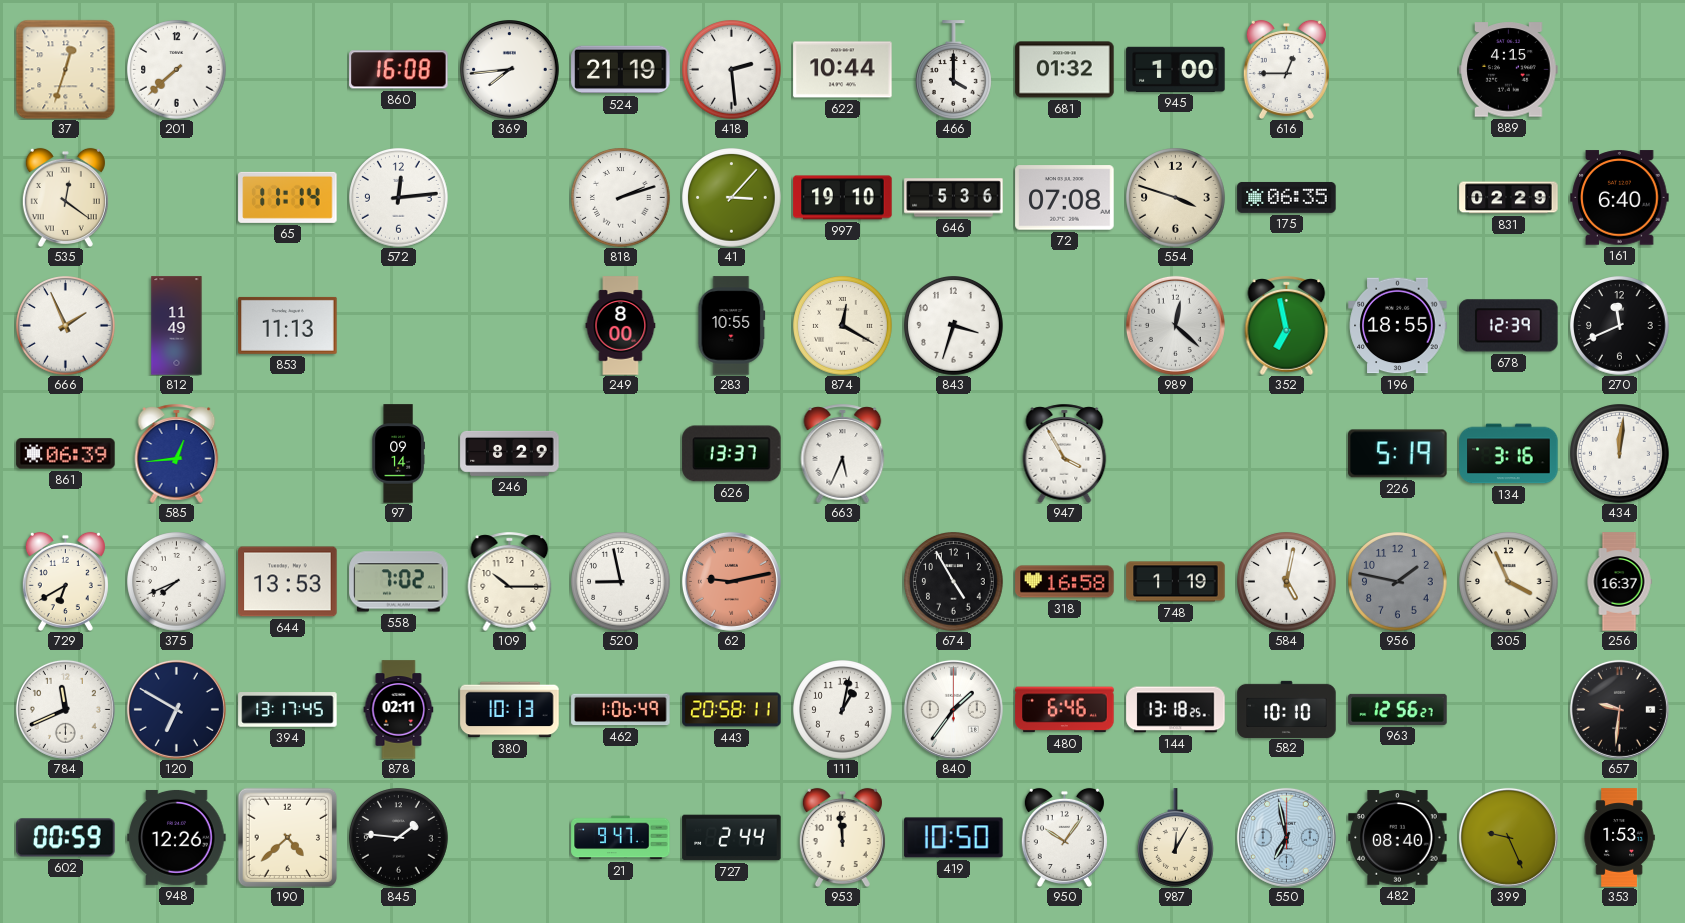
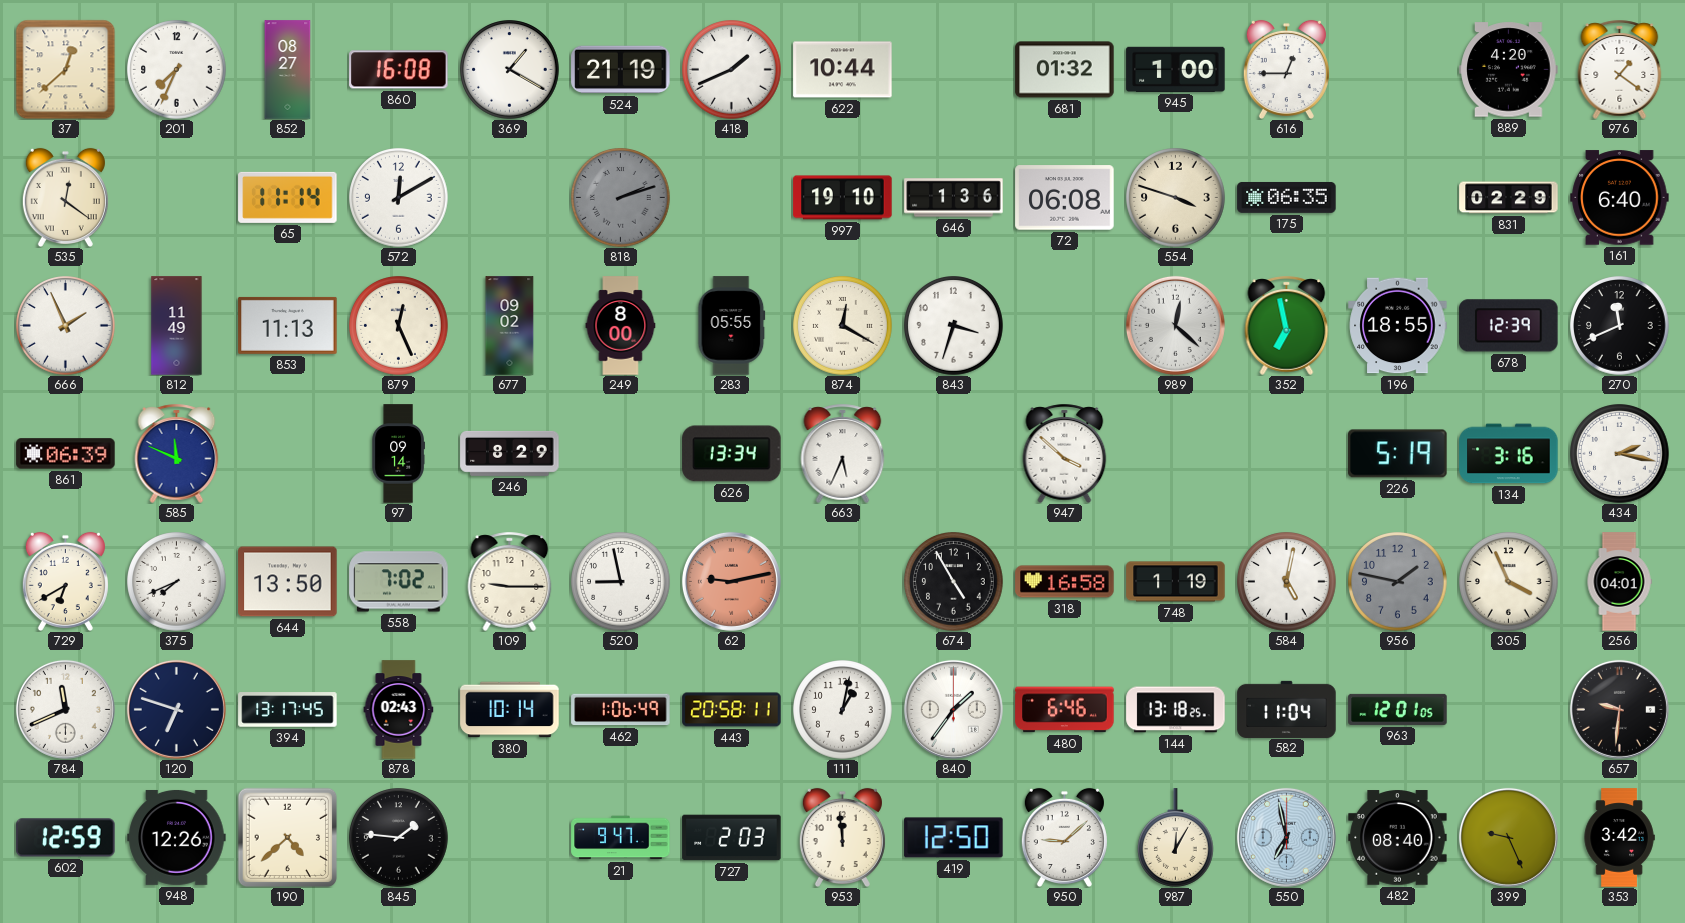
37: 12:33 -> 12:38 (65, 69)
201: 7:38 -> 7:34 (177, 70)
852: none -> 08:27 (288, 70)
369: 7:44 -> 1:20 (510, 70)
418: 2:29 -> 1:41 (732, 70)
466: 4:00 -> none (954, 70)
889: 4:15 -> 4:20 (1509, 70)
976: none -> 1:21 (1620, 69)
572: 12:14 -> 12:10 (399, 198)
818 dial: white -> grey (621, 198)
41: 3:07 -> none (732, 198)
646: 5:36 -> 1:36 (954, 198)
72: 07:08 -> 06:08 (1065, 198)
879: none -> 12:26 (399, 326)
677: none -> 09:02 (510, 326)
283: 10:55 -> 05:55 (732, 326)
585: 12:44 -> 11:49 (177, 453)
626: 13:37 -> 13:34 (732, 454)
947: 3:55 -> 3:52 (1065, 453)
434: 12:01 -> 2:17 (1620, 454)
644: 13:53 -> 13:50 (288, 582)
109: 10:15 -> 9:15 (510, 581)
256: 16:37 -> 04:01 (1619, 582)
120: 6:50 -> 6:48 (176, 709)
878: 02:11 -> 02:43 (399, 710)
380: 10:13 -> 10:14 (510, 710)
582: 10:10 -> 11:04 (1287, 709)
963: 12:56 -> 12:01 (1398, 709)
602: 00:59 -> 12:59 (66, 838)
727: 2:44 -> 2:03 (732, 838)
419: 10:50 -> 12:50 (954, 838)
950: 10:06 -> 9:08 (1064, 837)
353: 1:53 -> 3:42 (1619, 838)
